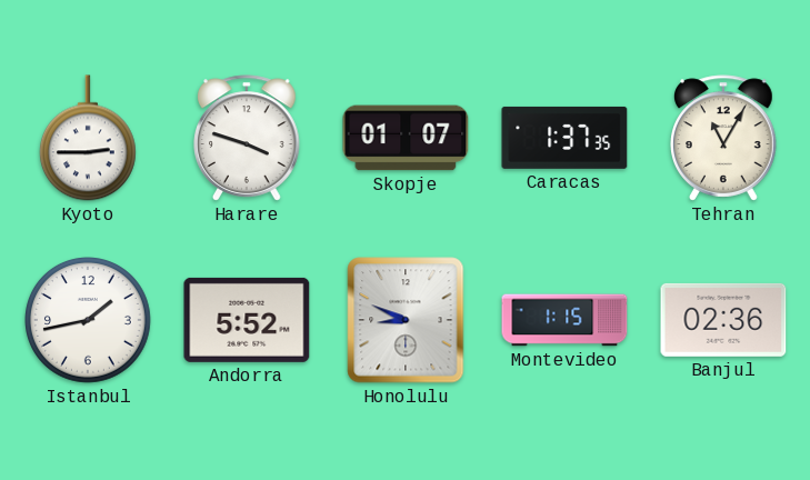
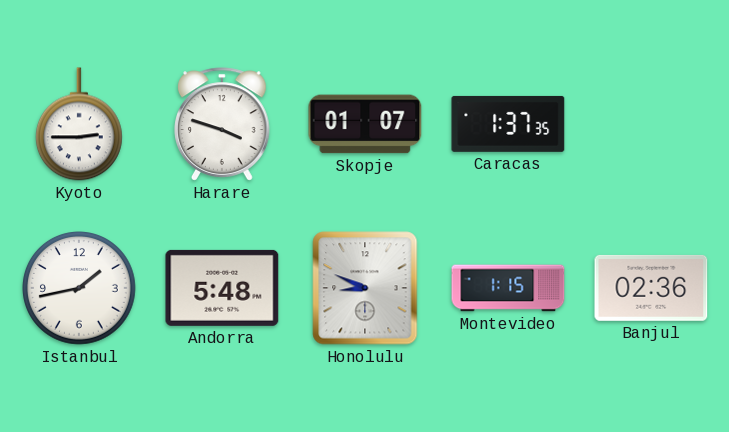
Tehran: 11:05 -> none (724, 138)
Andorra: 5:52 -> 5:48 (222, 288)
